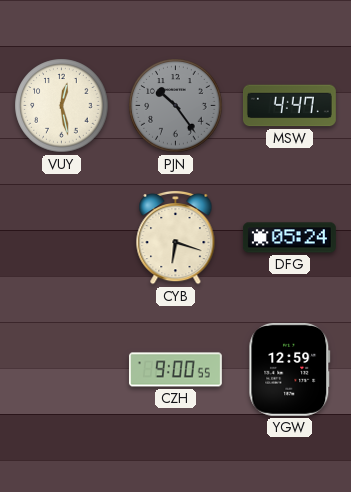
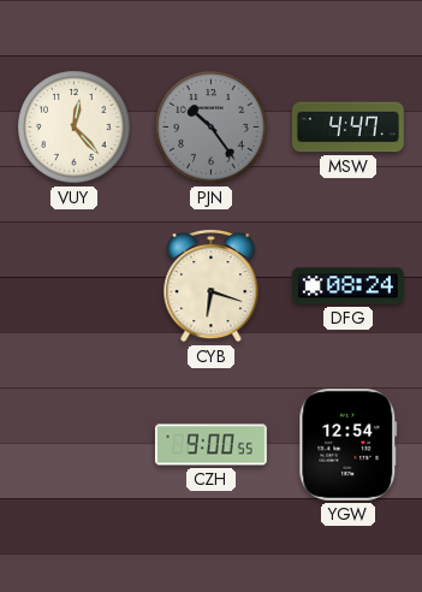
VUY: 12:28 -> 12:23 (75, 128)
DFG: 05:24 -> 08:24 (347, 286)
YGW: 12:59 -> 12:54 (349, 444)
